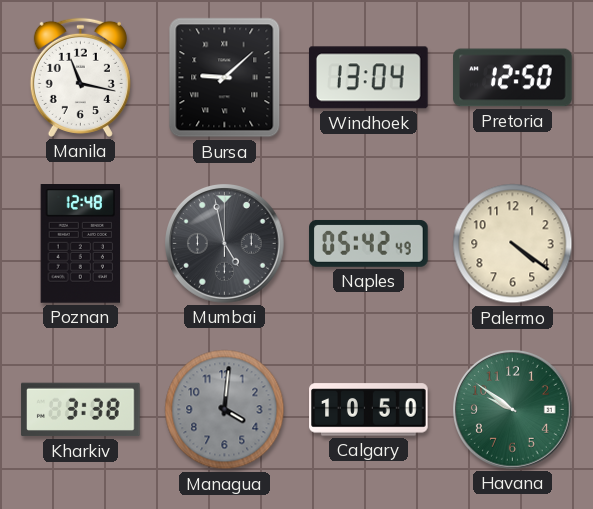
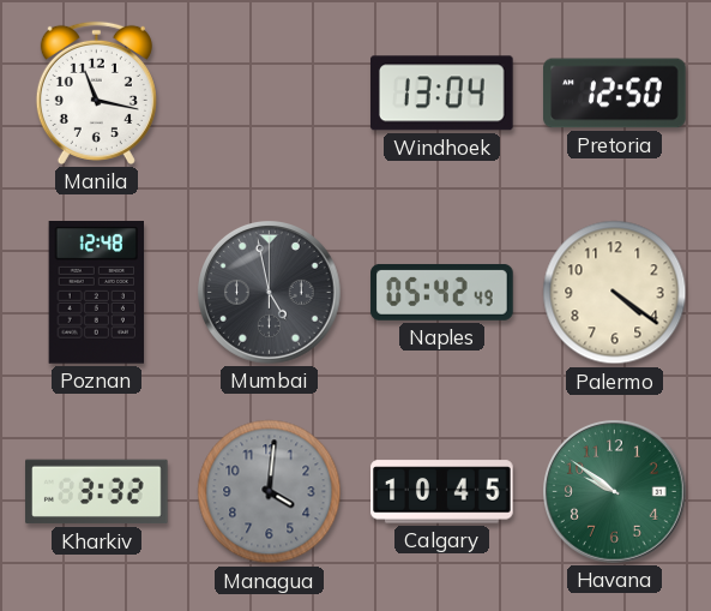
Bursa: 9:08 -> none (225, 78)
Kharkiv: 3:38 -> 3:32 (97, 492)
Calgary: 10:50 -> 10:45 (442, 492)
